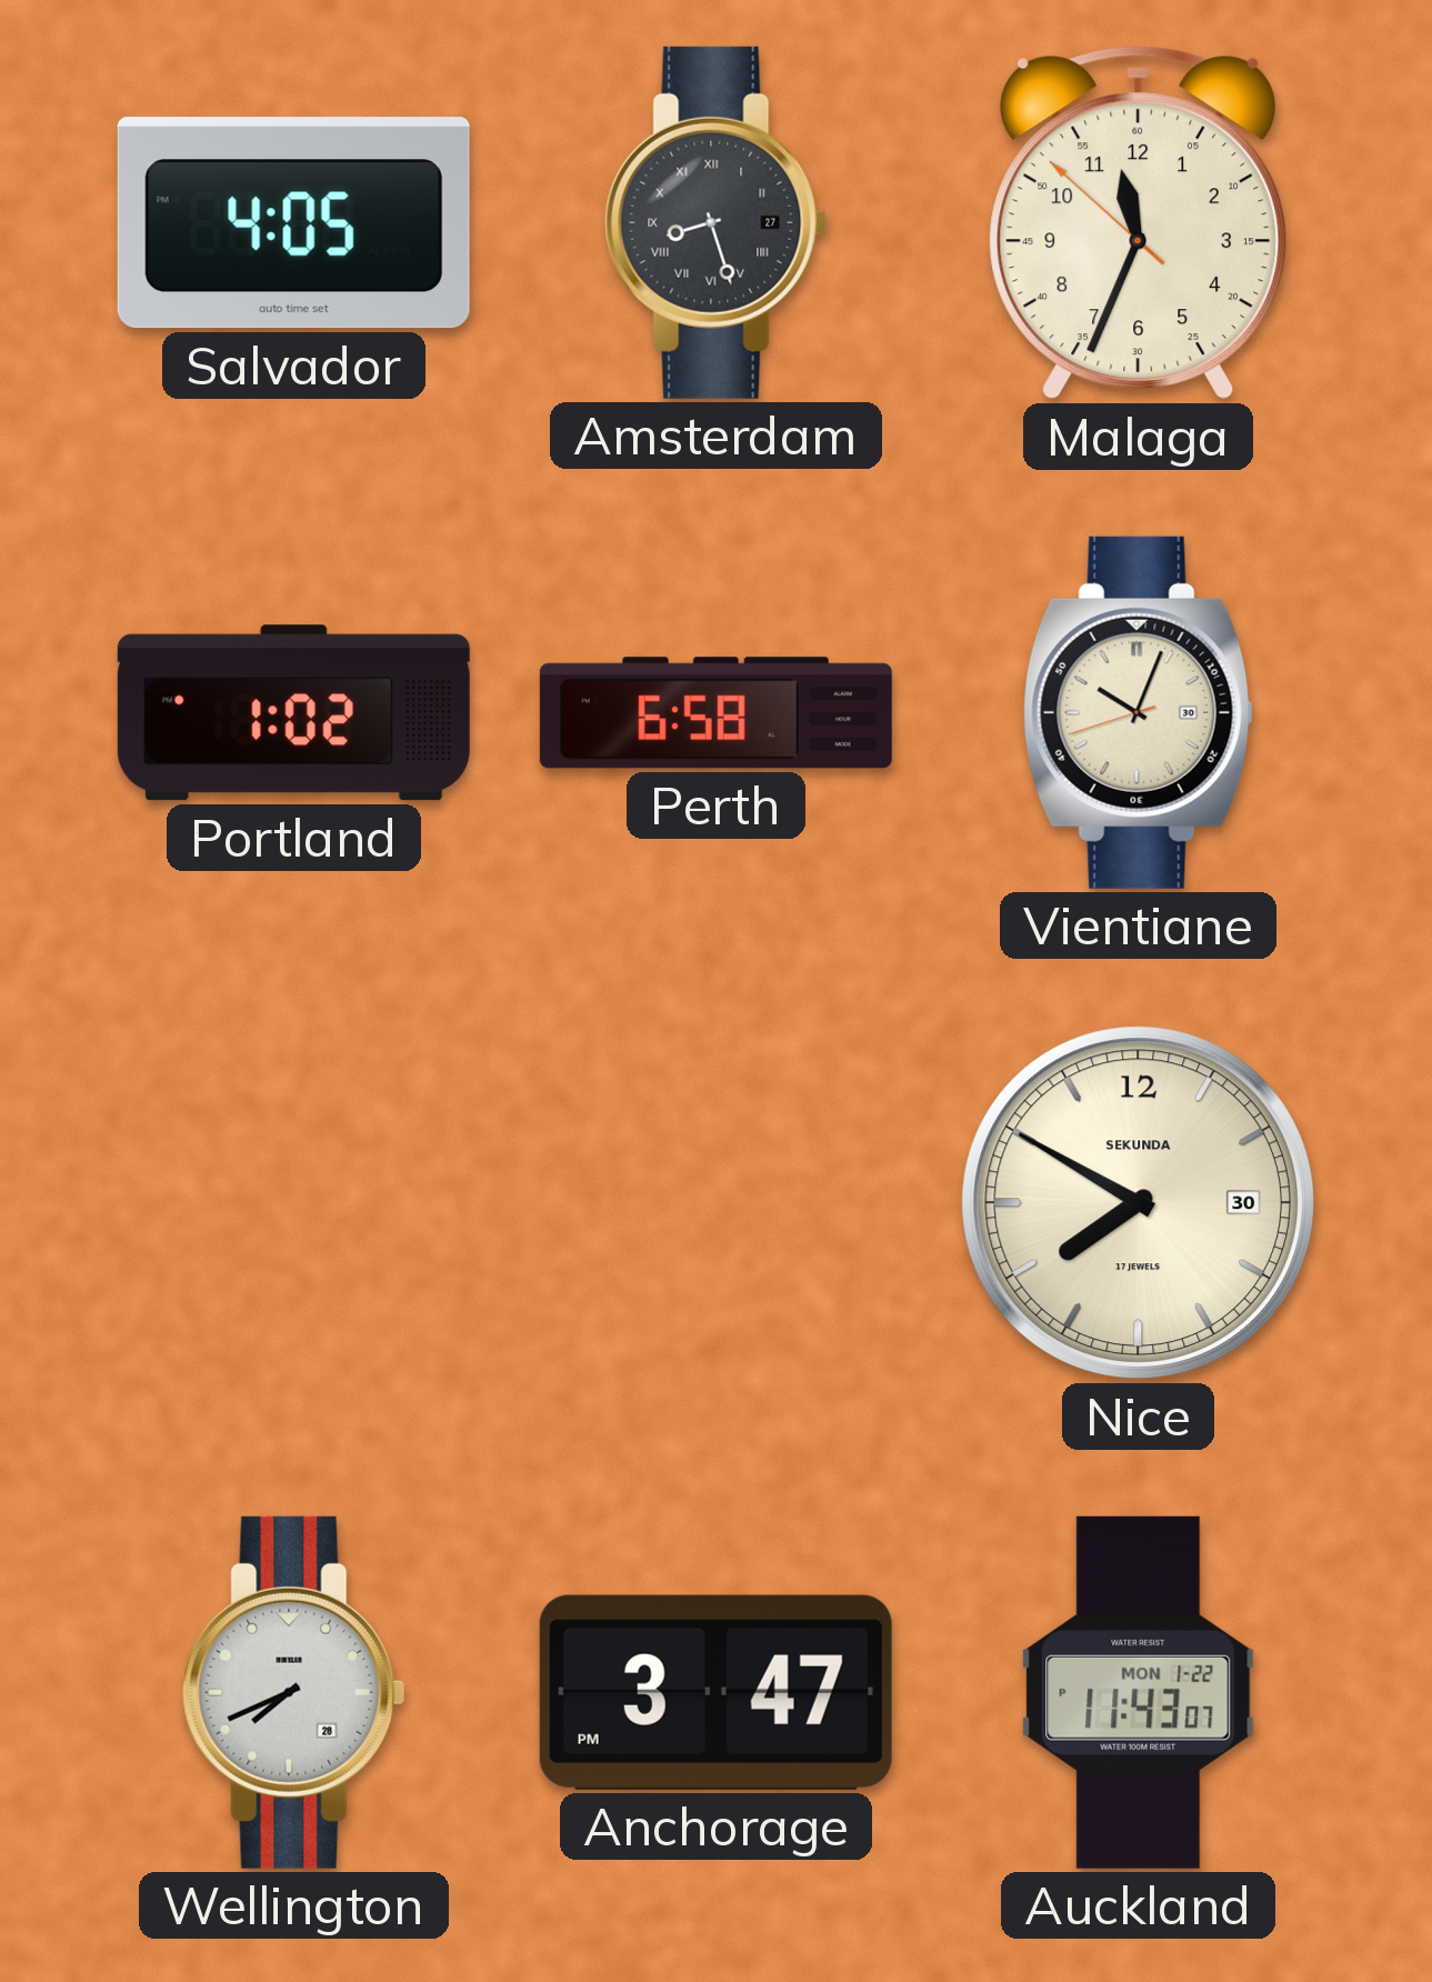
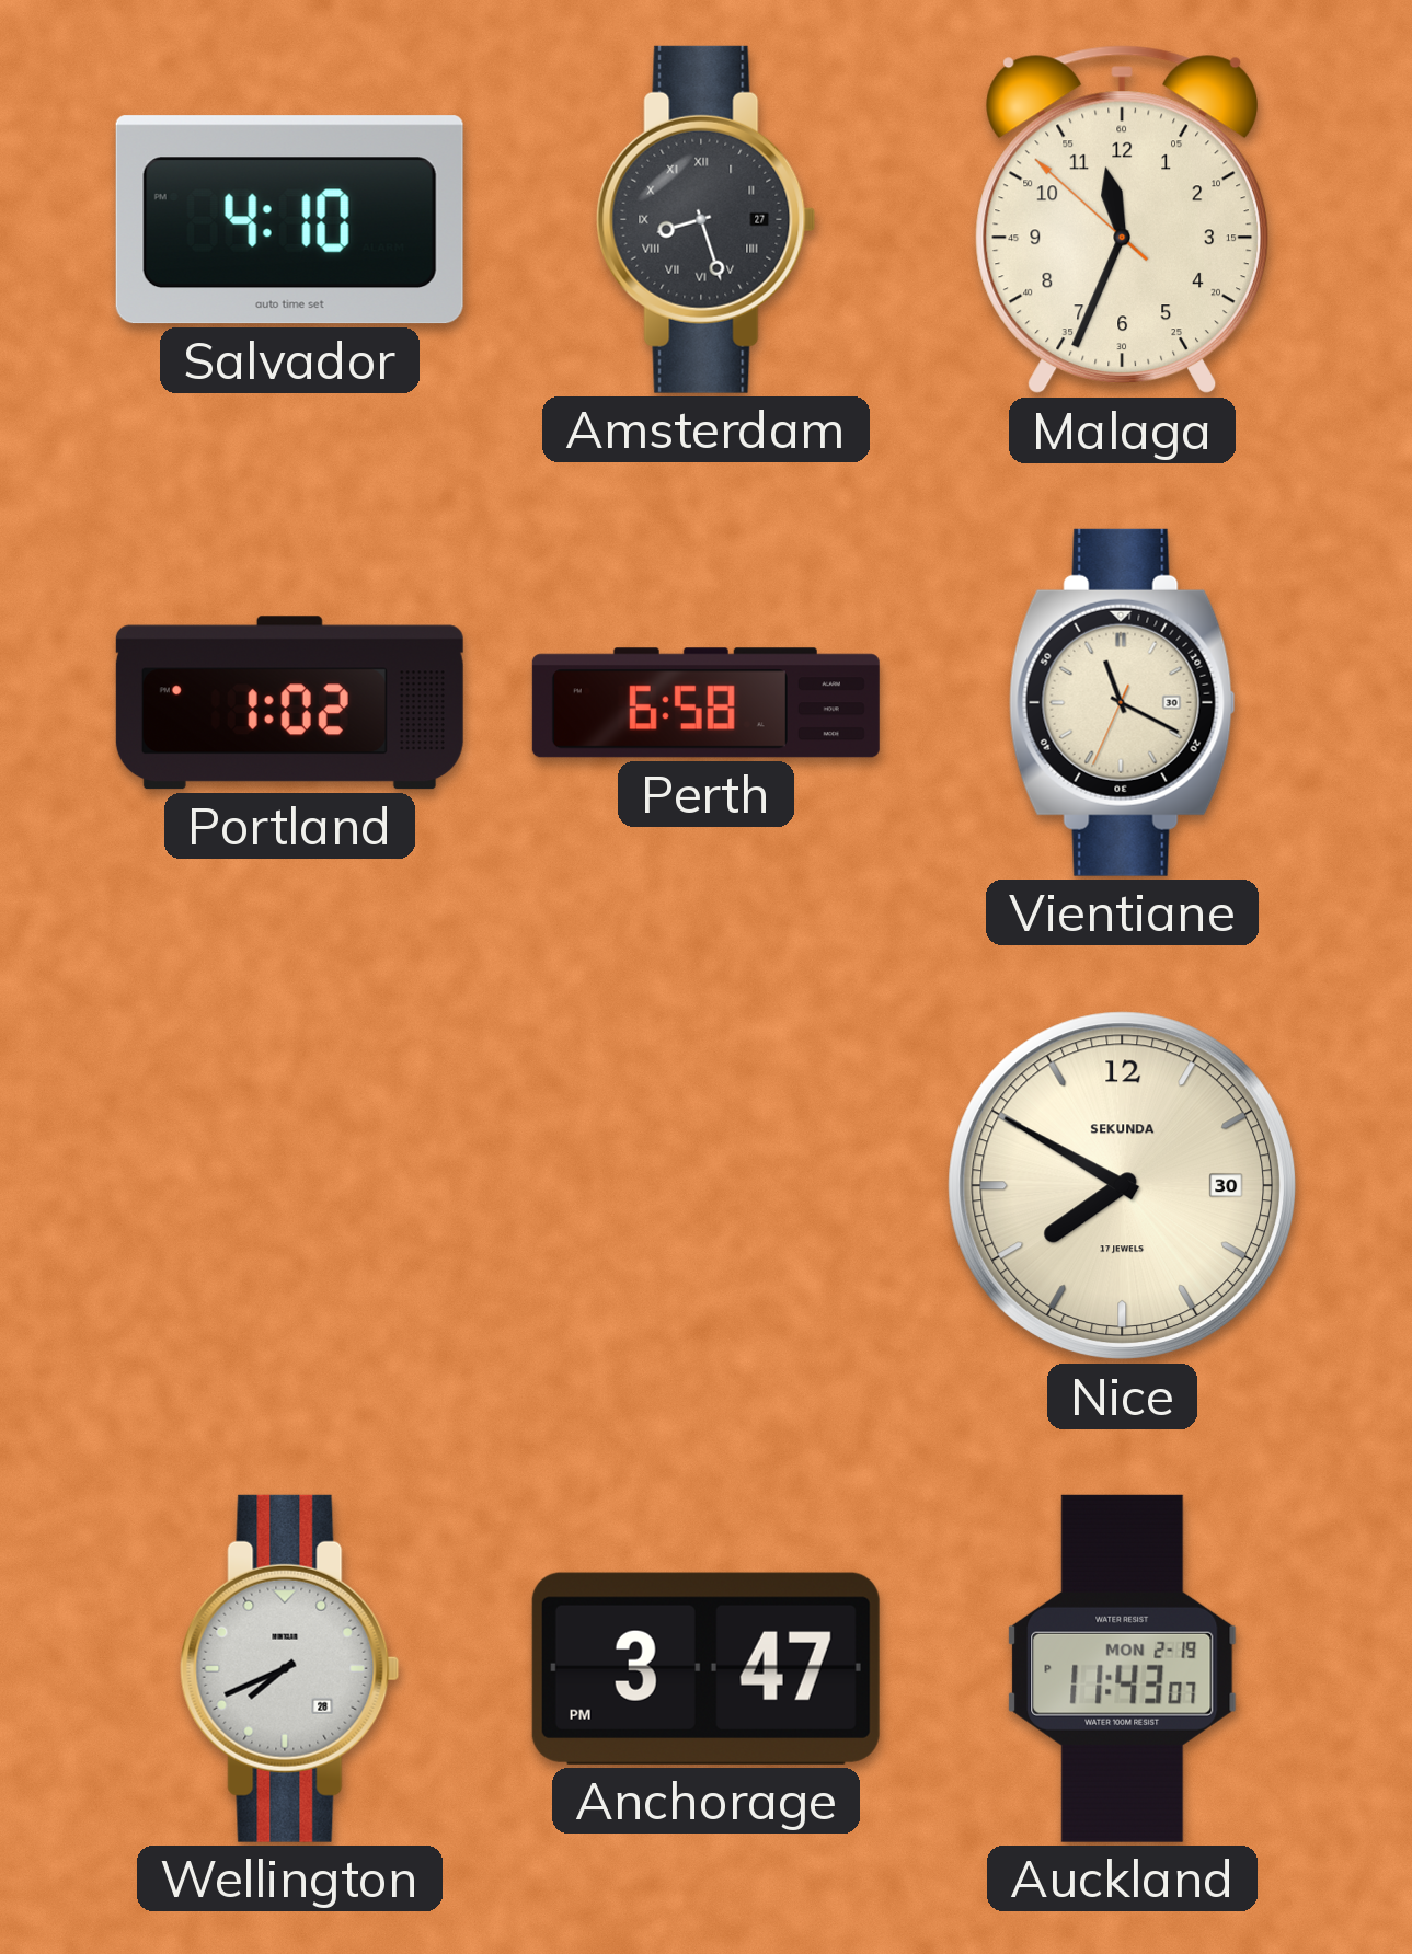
Salvador: 4:05 -> 4:10 (289, 220)
Vientiane: 10:03 -> 11:19 (1122, 702)
Auckland date: MON 1-22 -> MON 2-19 (1123, 1668)
